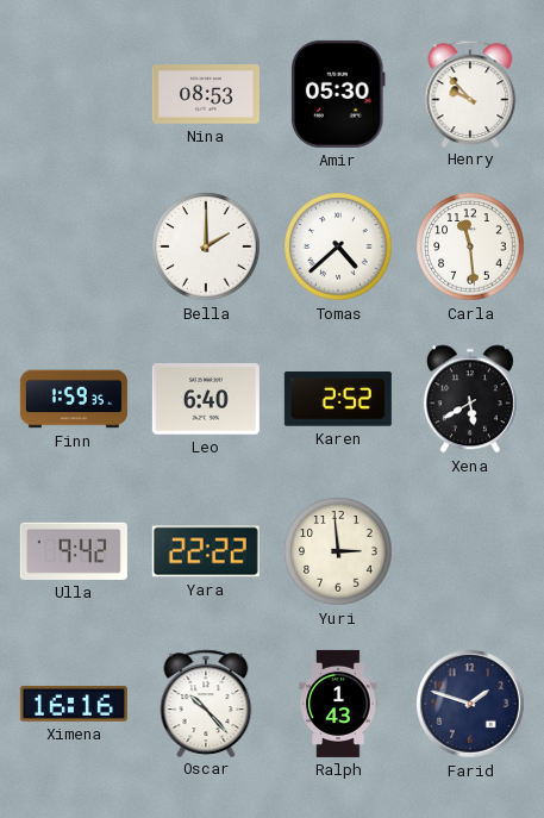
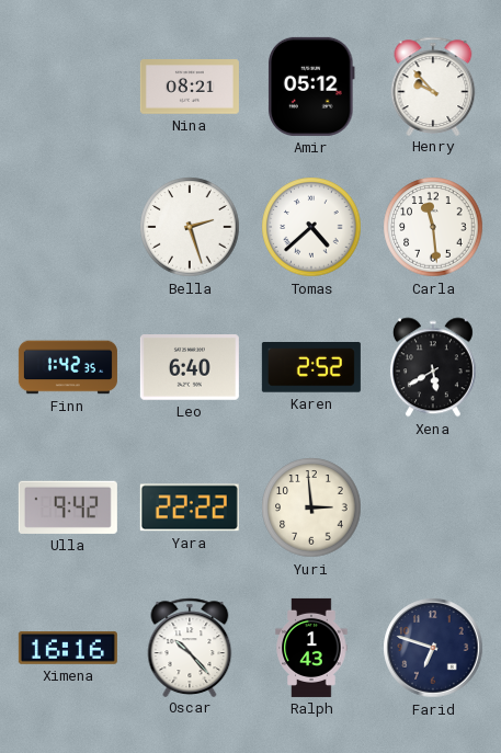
Nina: 08:53 -> 08:21 (190, 87)
Amir: 05:30 -> 05:12 (312, 87)
Bella: 2:00 -> 2:27 (190, 227)
Finn: 1:59 -> 1:42 (68, 367)
Farid: 1:48 -> 6:48 (433, 648)
